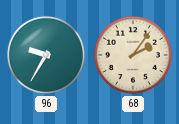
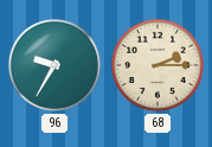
68: 2:06 -> 2:15 (158, 65)
